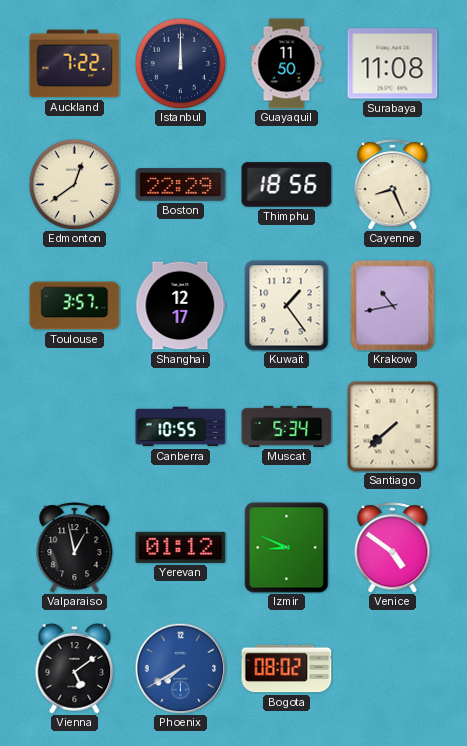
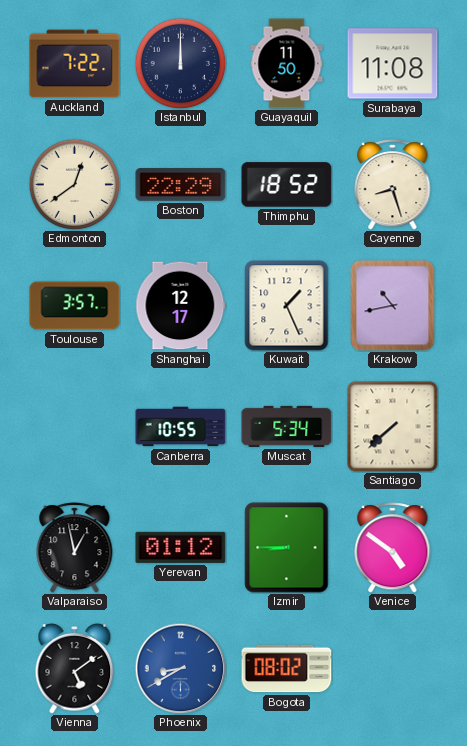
Thimphu: 18:56 -> 18:52 (287, 185)
Cayenne: 8:26 -> 8:27 (393, 185)
Kuwait: 1:24 -> 1:26 (287, 306)
Izmir: 8:49 -> 8:45 (287, 548)
Phoenix: 7:40 -> 8:40 (180, 668)
